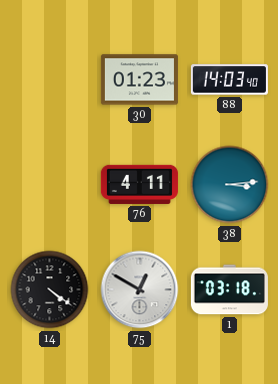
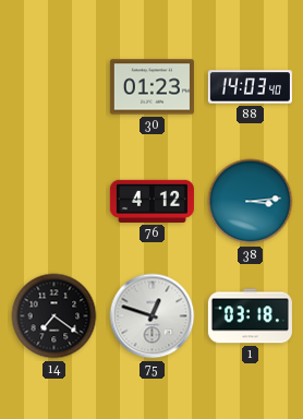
76: 4:11 -> 4:12 (152, 201)
14: 4:21 -> 7:21 (54, 316)
75: 12:50 -> 12:48 (153, 316)
